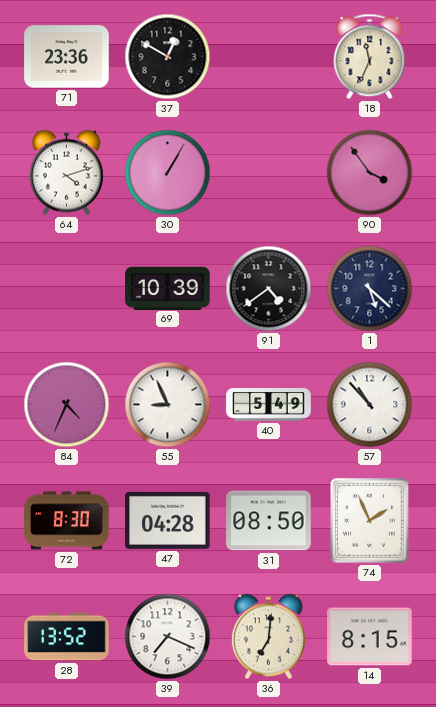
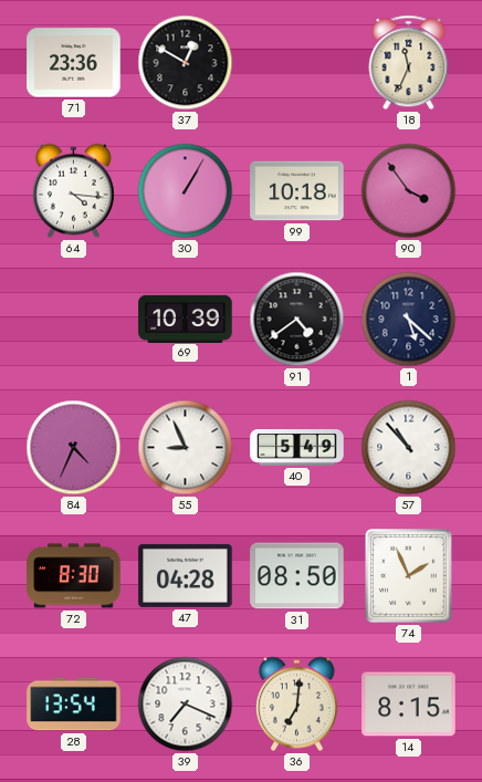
64: 4:12 -> 4:16 (73, 191)
99: none -> 10:18 (297, 191)
28: 13:52 -> 13:54 (74, 705)
